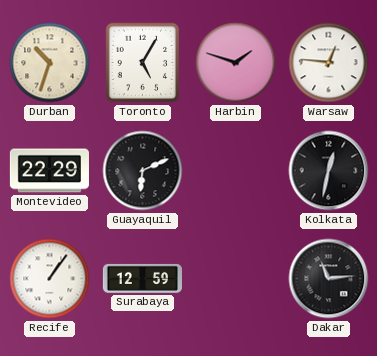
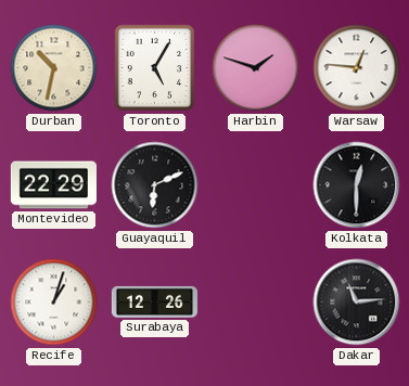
Durban: 10:33 -> 10:32 (54, 68)
Kolkata: 12:32 -> 12:30 (357, 185)
Recife: 1:06 -> 1:03 (54, 303)
Surabaya: 12:59 -> 12:26 (154, 301)
